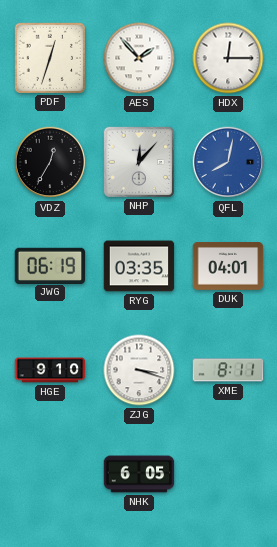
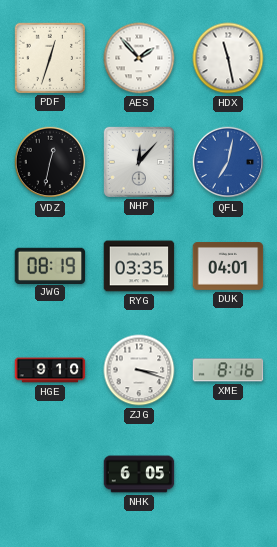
HDX: 12:15 -> 11:28 (228, 58)
VDZ: 12:35 -> 12:32 (50, 162)
QFL: 8:02 -> 7:02 (228, 162)
JWG: 06:19 -> 08:19 (50, 265)
XME: 8:11 -> 8:16 (228, 370)
